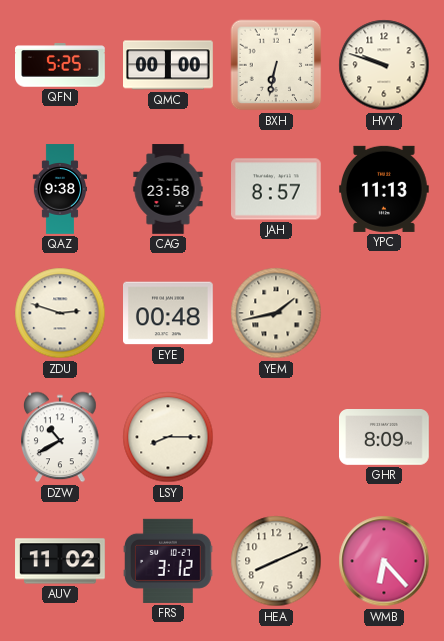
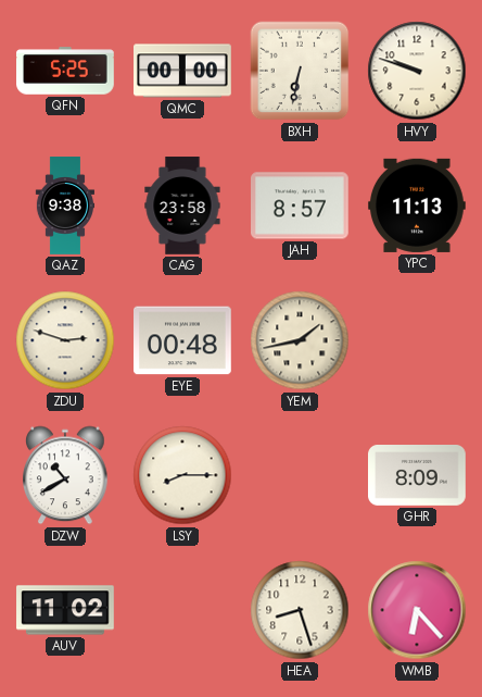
FRS: 3:12 -> none (169, 561)
HEA: 8:11 -> 8:27 (300, 610)
